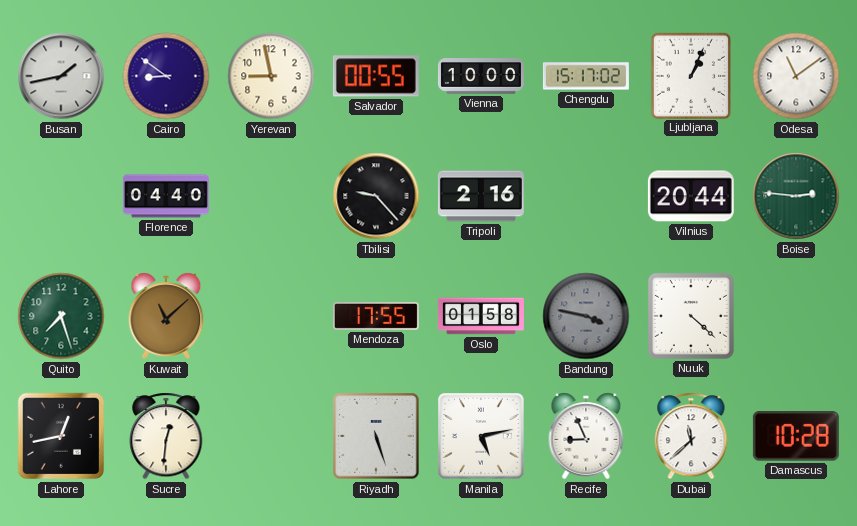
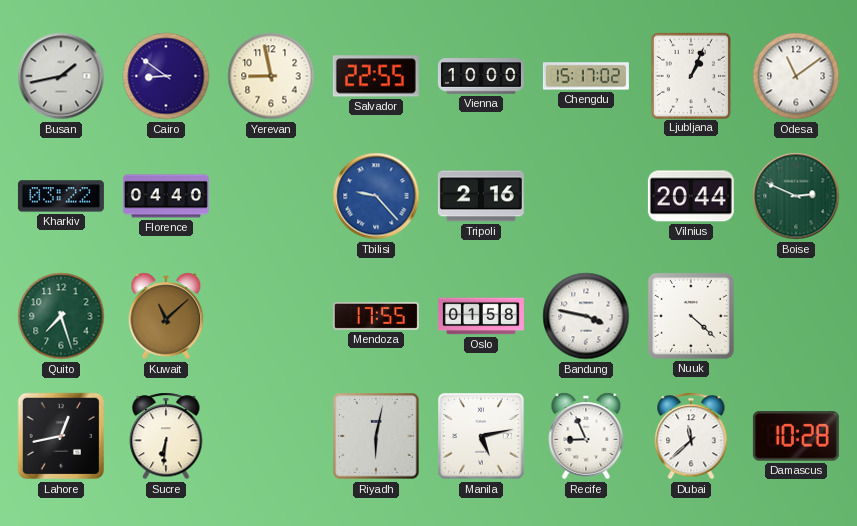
Salvador: 00:55 -> 22:55 (376, 76)
Kharkiv: none -> 03:22 (61, 196)
Tbilisi dial: black -> blue (376, 196)
Boise: 2:46 -> 2:49 (796, 196)
Bandung dial: grey -> white (586, 316)
Sucre: 12:31 -> 6:31 (166, 436)
Riyadh: 5:27 -> 6:02 (376, 436)
